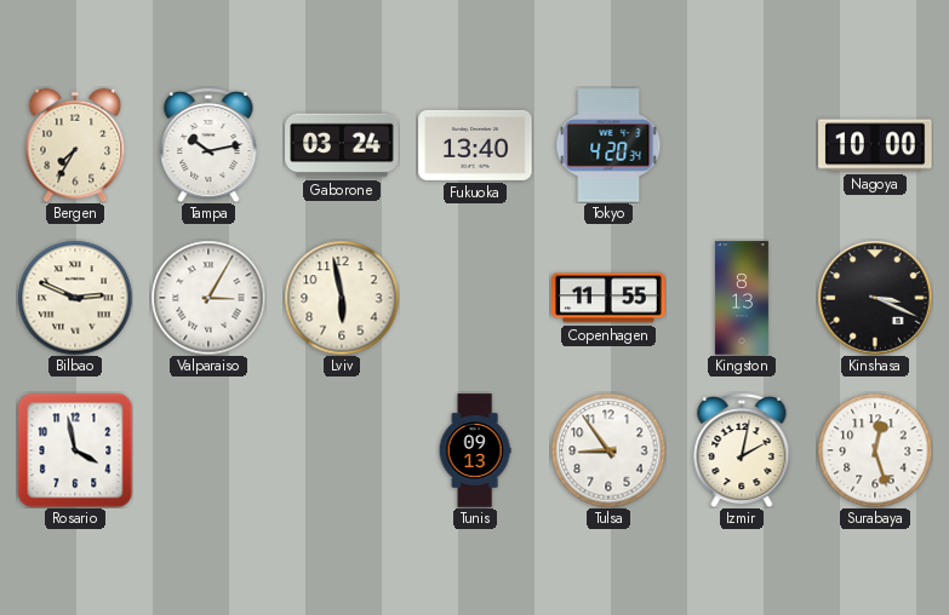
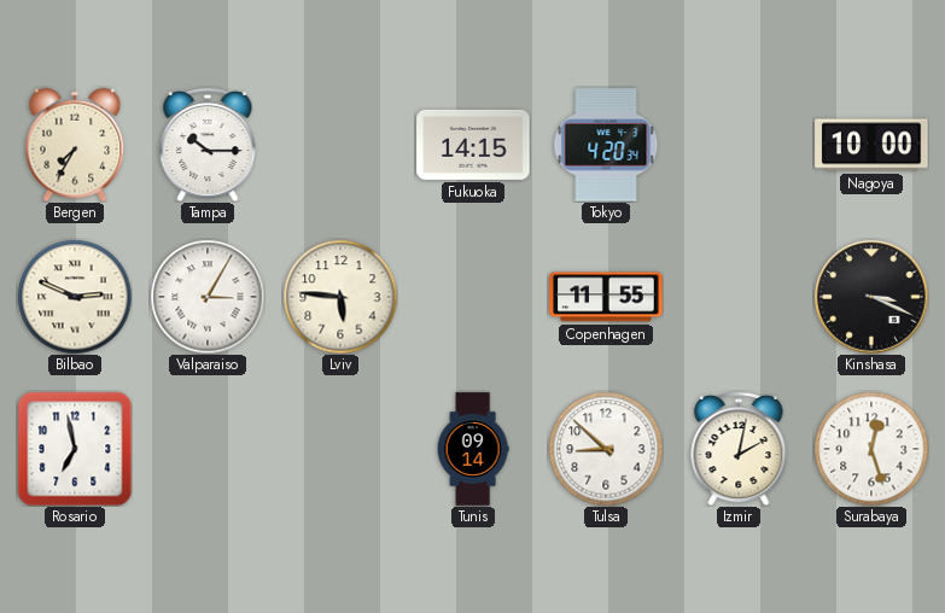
Tampa: 10:13 -> 10:15 (208, 145)
Gaborone: 03:24 -> none (342, 145)
Fukuoka: 13:40 -> 14:15 (473, 145)
Lviv: 5:58 -> 5:46 (340, 297)
Kingston: 8:13 -> none (742, 298)
Rosario: 3:58 -> 6:58 (75, 449)
Tunis: 09:13 -> 09:14 (473, 449)
Tulsa: 8:54 -> 8:52 (606, 449)
